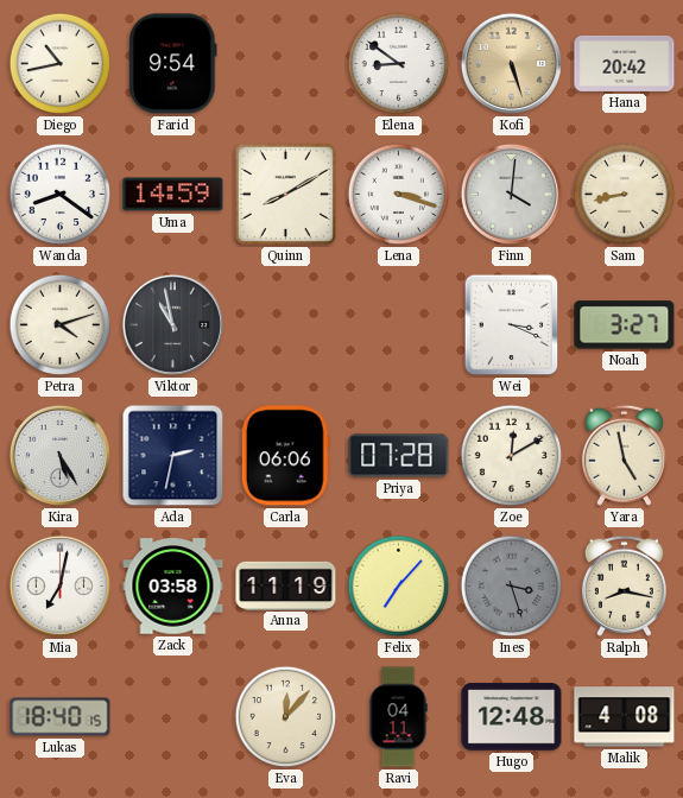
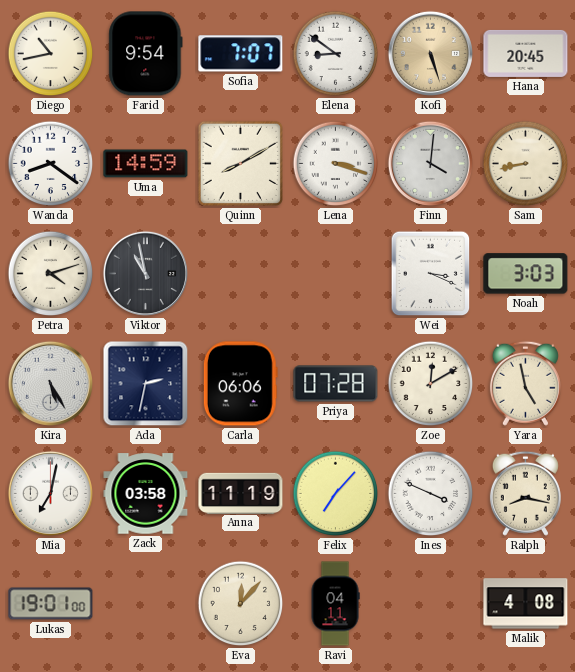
Sofia: none -> 7:07 (241, 54)
Hana: 20:42 -> 20:45 (526, 53)
Noah: 3:27 -> 3:03 (526, 274)
Ines: 3:27 -> 3:49 (431, 494)
Ines dial: grey -> white (431, 494)
Lukas: 18:40 -> 19:01 (51, 604)
Hugo: 12:48 -> none (512, 717)
